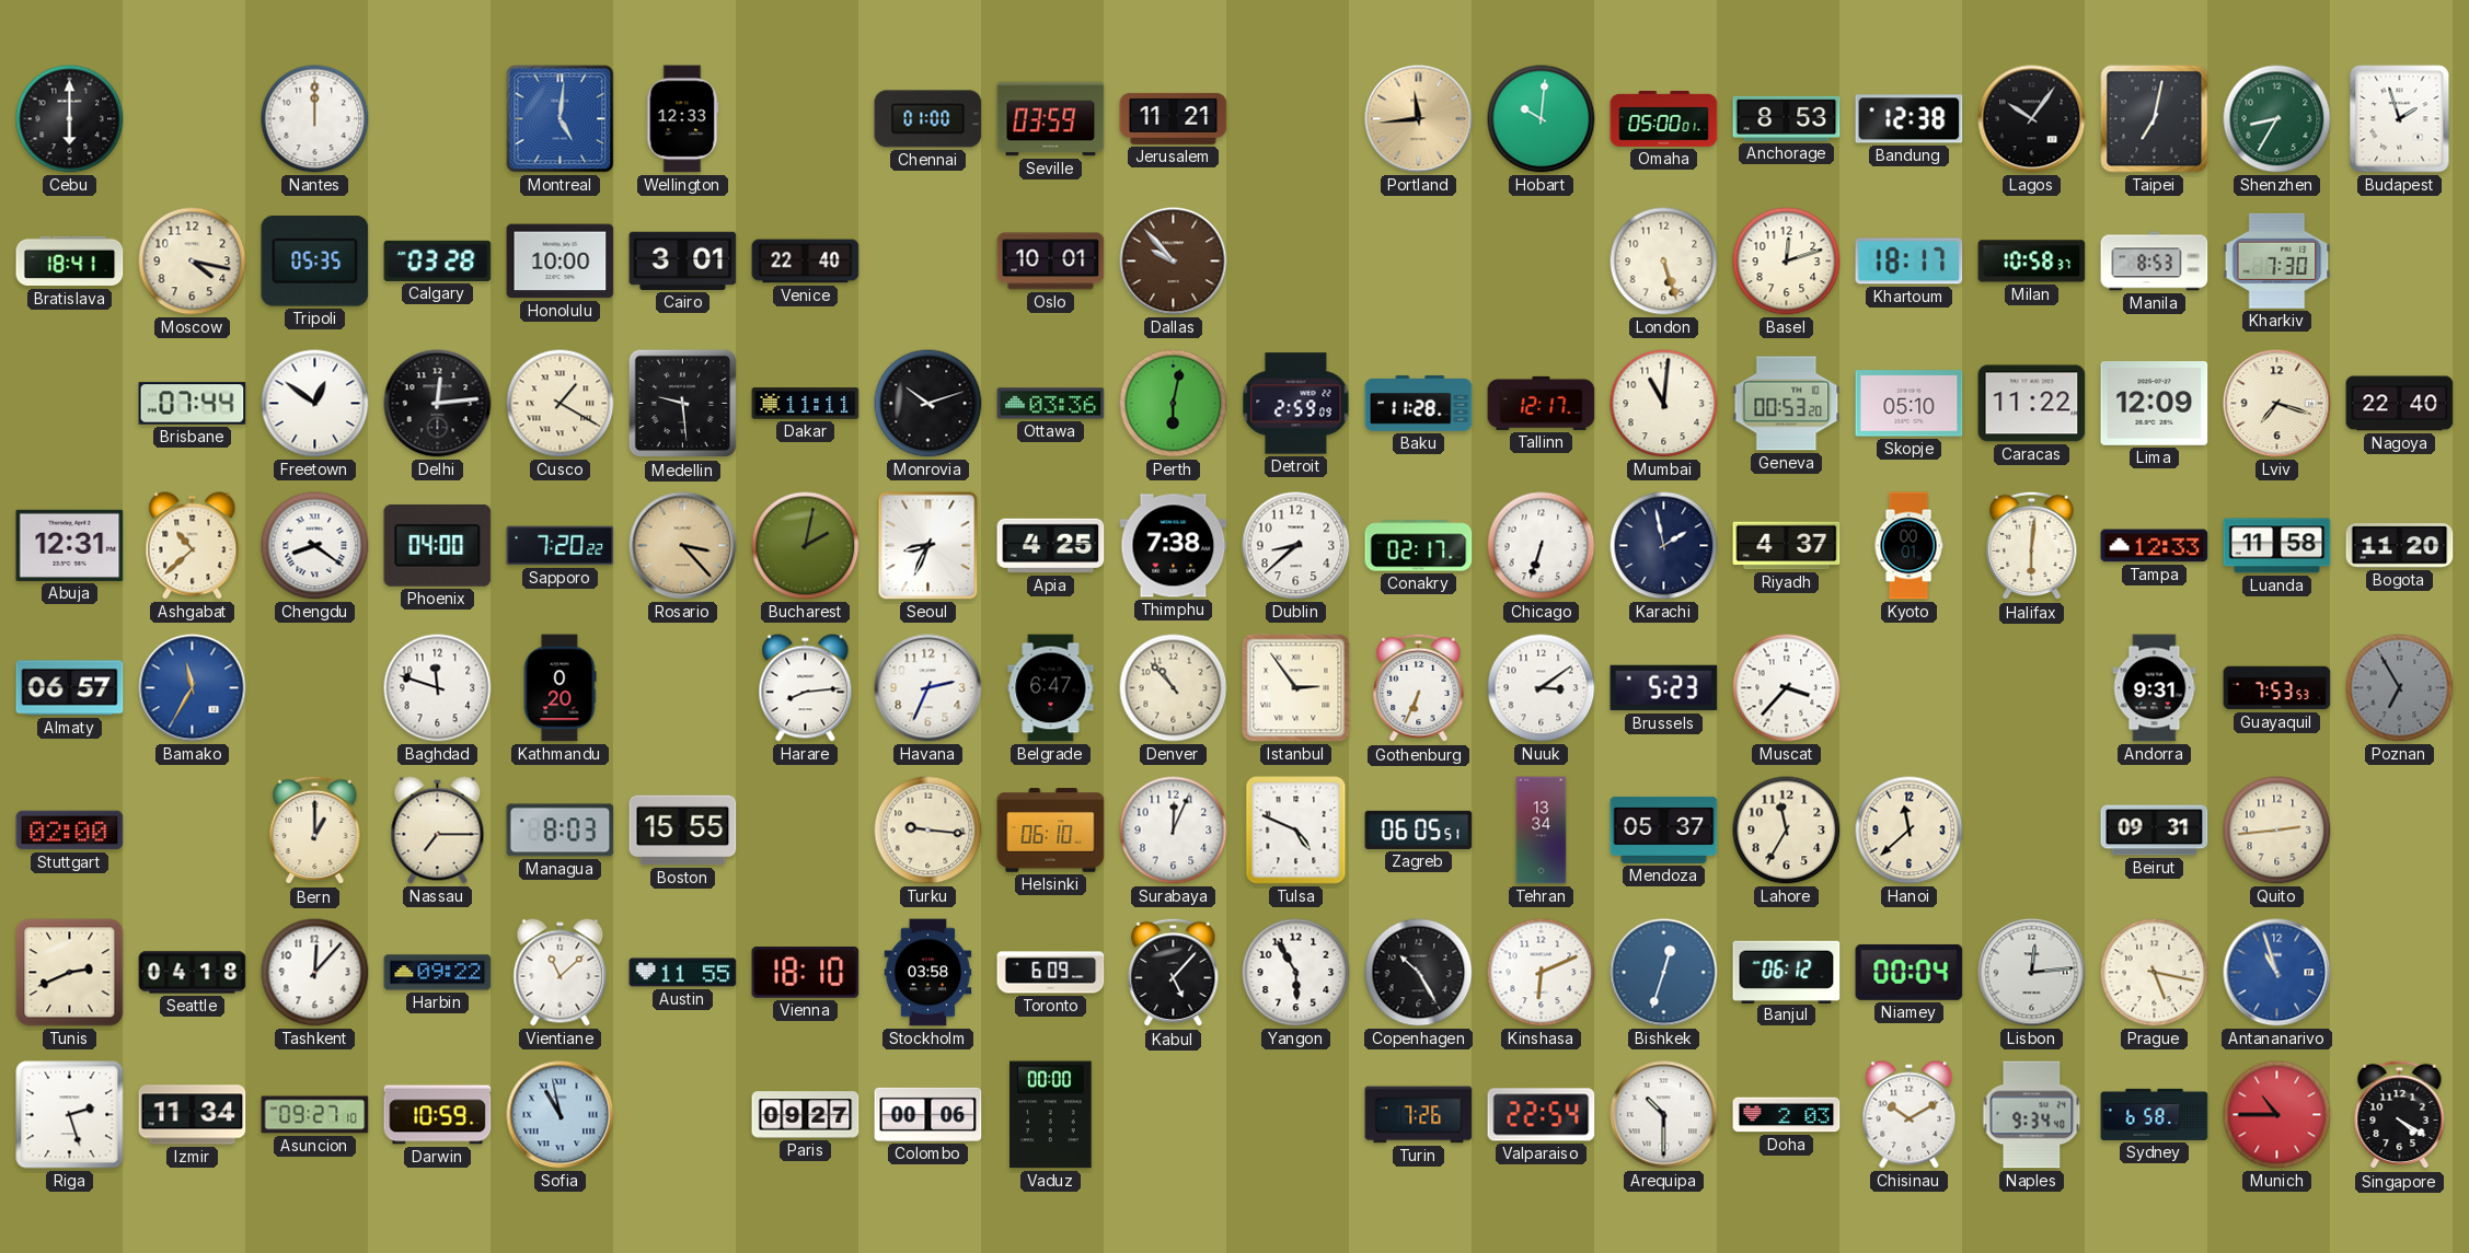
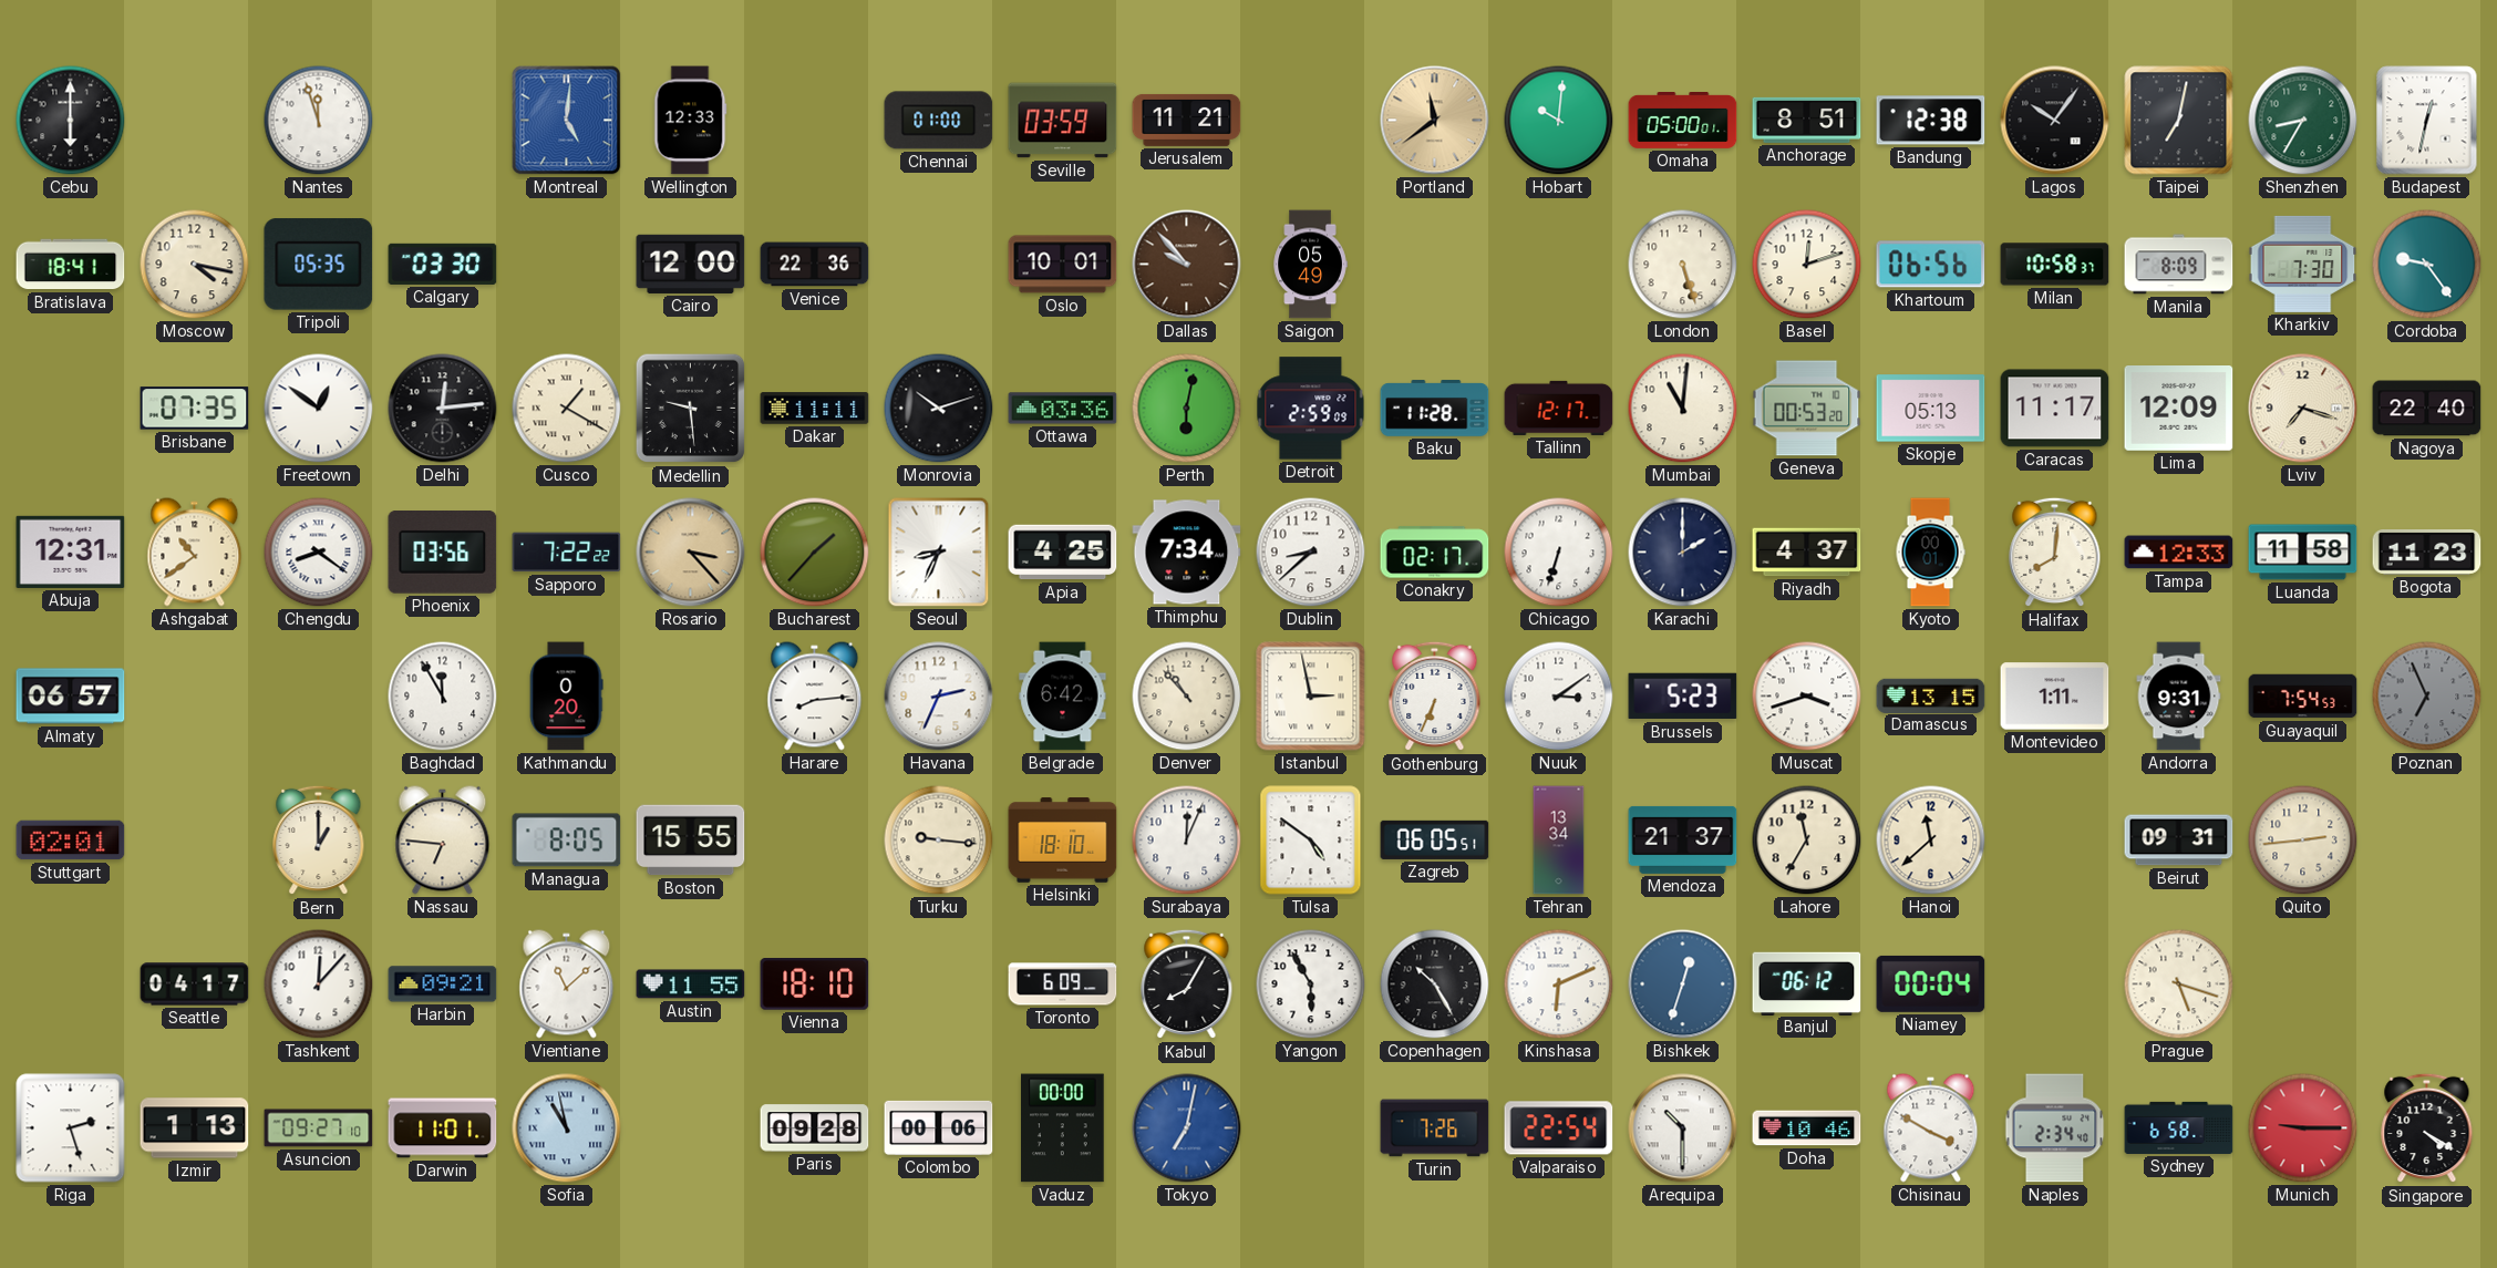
Nantes: 12:00 -> 11:57 (319, 121)
Portland: 11:44 -> 11:39 (1435, 121)
Anchorage: 8:53 -> 8:51 (1807, 120)
Budapest: 1:57 -> 12:32 (2427, 121)
Calgary: 03:28 -> 03:30 (443, 264)
Honolulu: 10:00 -> none (561, 262)
Cairo: 3:01 -> 12:00 (691, 264)
Venice: 22:40 -> 22:36 (815, 265)
Saigon: none -> 05:49 (1310, 265)
Khartoum: 18:17 -> 06:56 (1931, 265)
Manila: 8:53 -> 8:09 (2179, 265)
Cordoba: none -> 9:24 (2427, 265)
Brisbane: 07:44 -> 07:35 (195, 409)
Skopje: 05:10 -> 05:13 (1931, 409)
Caracas: 11:22 -> 11:17 (2055, 409)
Ashgabat: 10:38 -> 10:39 (195, 553)
Phoenix: 04:00 -> 03:56 (443, 553)
Sapporo: 7:20 -> 7:22 (567, 553)
Bucharest: 2:02 -> 1:37 (815, 553)
Thimphu: 7:38 -> 7:34 (1187, 553)
Karachi: 1:58 -> 2:00 (1683, 553)
Halifax: 6:01 -> 8:01 (2055, 553)
Bogota: 11:20 -> 11:23 (2427, 553)
Bamako: 11:35 -> none (193, 688)
Baghdad: 11:48 -> 11:55 (443, 697)
Belgrade: 6:47 -> 6:42 (1063, 697)
Istanbul: 2:54 -> 2:58 (1311, 697)
Muscat: 3:37 -> 3:42 (1807, 697)
Damascus: none -> 13:15 (1931, 695)
Montevideo: none -> 1:11 (2055, 697)
Guayaquil: 7:53 -> 7:54 (2303, 697)
Poznan: 6:55 -> 6:56 (2427, 697)
Stuttgart: 02:00 -> 02:01 (71, 841)
Nassau: 7:15 -> 6:46 (443, 841)
Managua: 8:03 -> 8:05 (567, 841)
Helsinki: 06:10 -> 18:10 (1063, 841)
Tulsa: 4:49 -> 4:51 (1311, 841)
Mendoza: 05:37 -> 21:37 (1683, 839)
Tunis: 2:41 -> none (70, 973)
Seattle: 04:18 -> 04:17 (195, 984)
Harbin: 09:22 -> 09:21 (443, 984)
Stockholm: 03:58 -> none (928, 973)
Kabul: 5:07 -> 8:05 (1187, 984)
Lisbon: 12:14 -> none (2032, 973)
Prague: 5:17 -> 5:18 (2179, 984)
Antananarivo: 10:57 -> none (2277, 973)
Izmir: 11:34 -> 1:13 (195, 1128)
Darwin: 10:59 -> 11:01 (443, 1128)
Paris: 09:27 -> 09:28 (815, 1128)
Tokyo: none -> 7:02 (1187, 1128)
Doha: 2:03 -> 10:46 (1807, 1128)
Chisinau: 10:10 -> 3:50 (1931, 1128)
Naples: 9:34 -> 2:34 (2055, 1128)
Munich: 10:45 -> 9:15 (2303, 1128)
